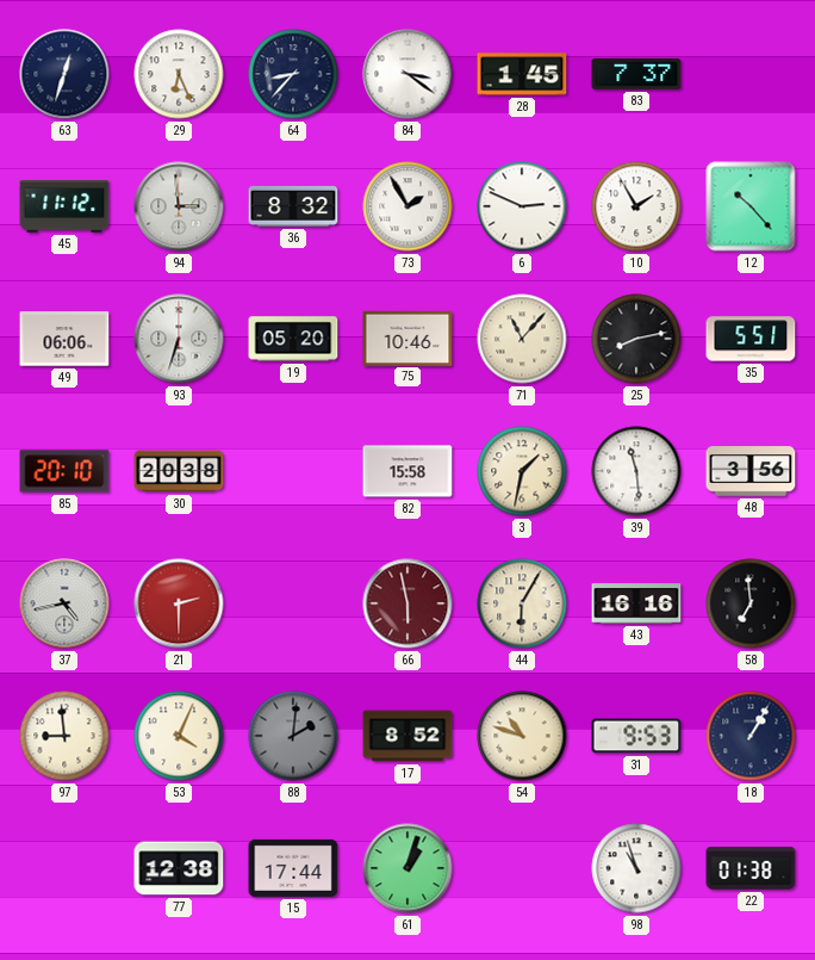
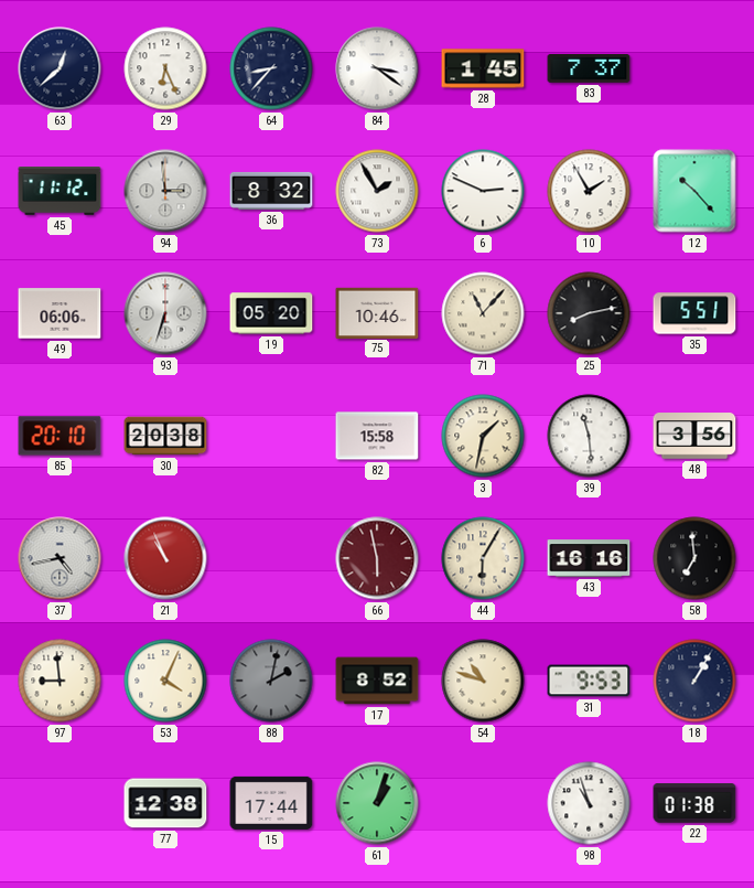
63: 12:33 -> 12:38 (60, 68)
21: 2:30 -> 10:56 (165, 558)
88: 2:01 -> 2:02 (271, 681)
